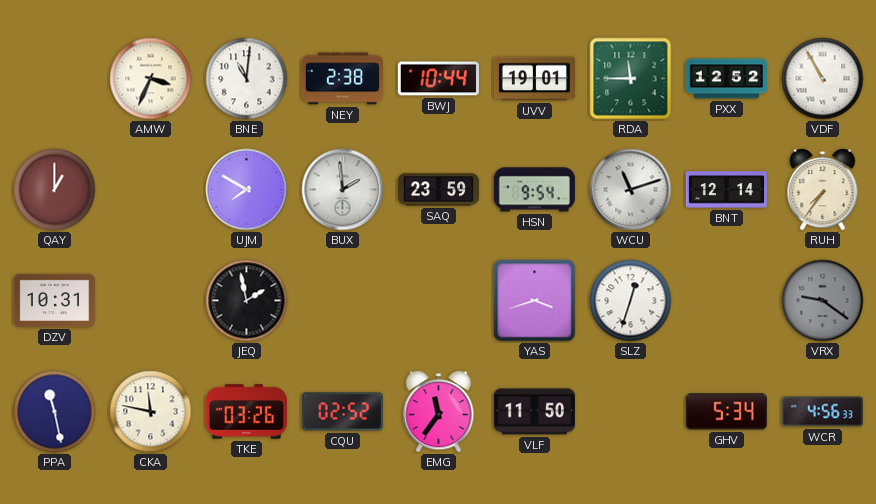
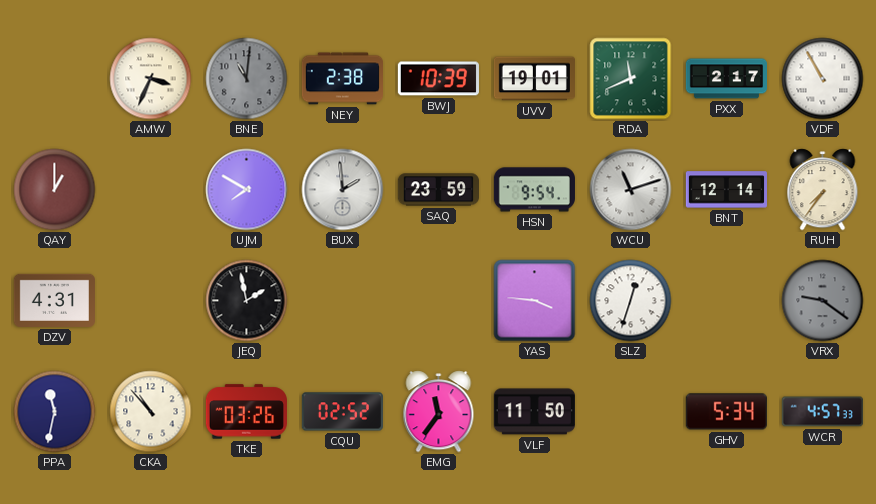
BNE dial: white -> grey (247, 79)
BWJ: 10:44 -> 10:39 (438, 79)
RDA: 11:45 -> 11:41 (631, 79)
PXX: 12:52 -> 2:17 (726, 79)
DZV: 10:31 -> 4:31 (54, 300)
YAS: 3:42 -> 3:46 (535, 301)
PPA: 11:28 -> 11:32 (55, 412)
CKA: 11:47 -> 10:53 (151, 412)
WCR: 4:56 -> 4:57 (822, 412)
